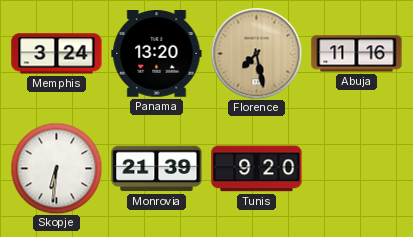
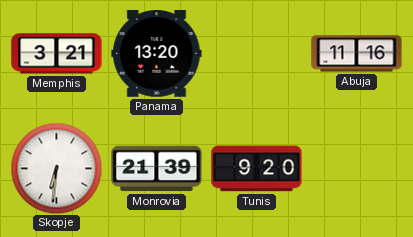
Memphis: 3:24 -> 3:21 (57, 54)
Florence: 7:28 -> none (256, 53)
